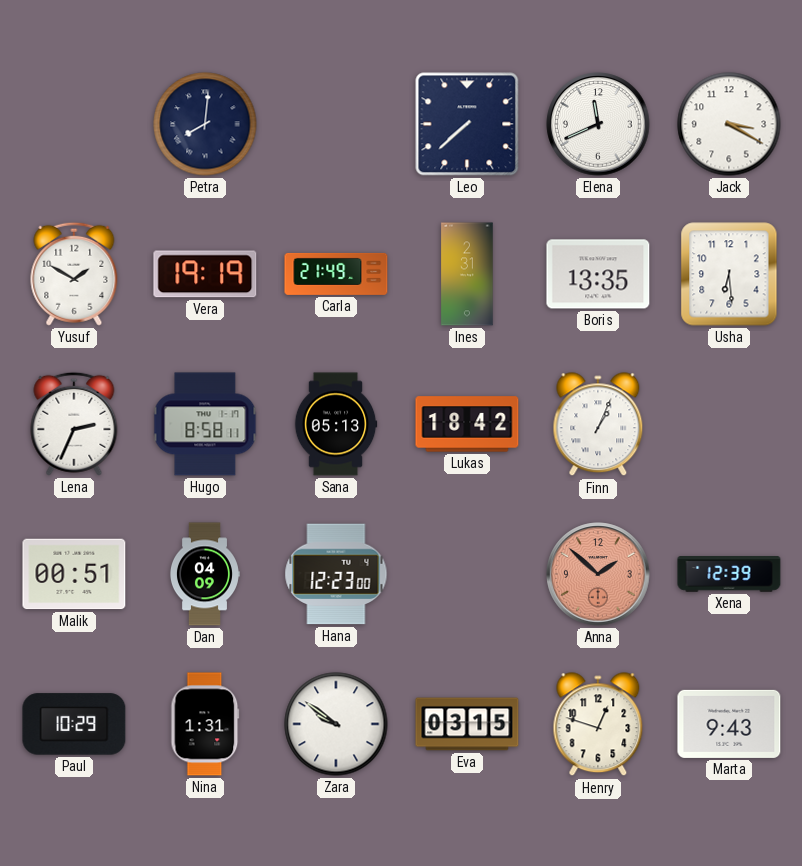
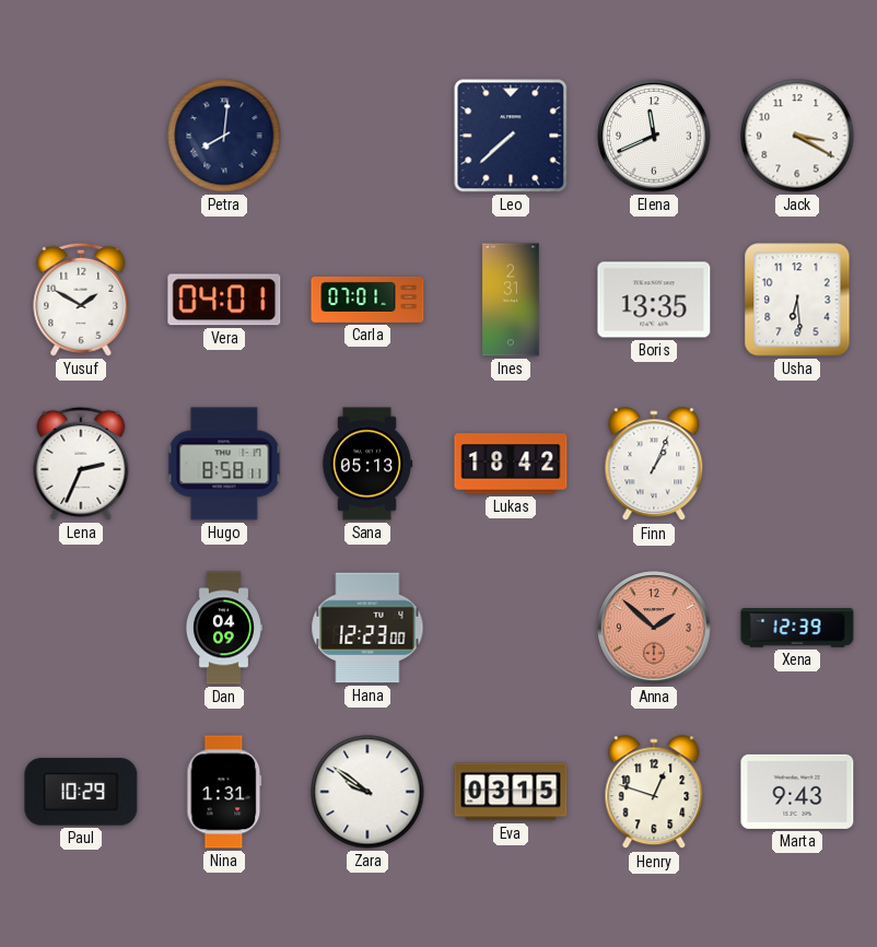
Vera: 19:19 -> 04:01 (224, 300)
Carla: 21:49 -> 07:01 (367, 300)
Malik: 00:51 -> none (74, 574)
